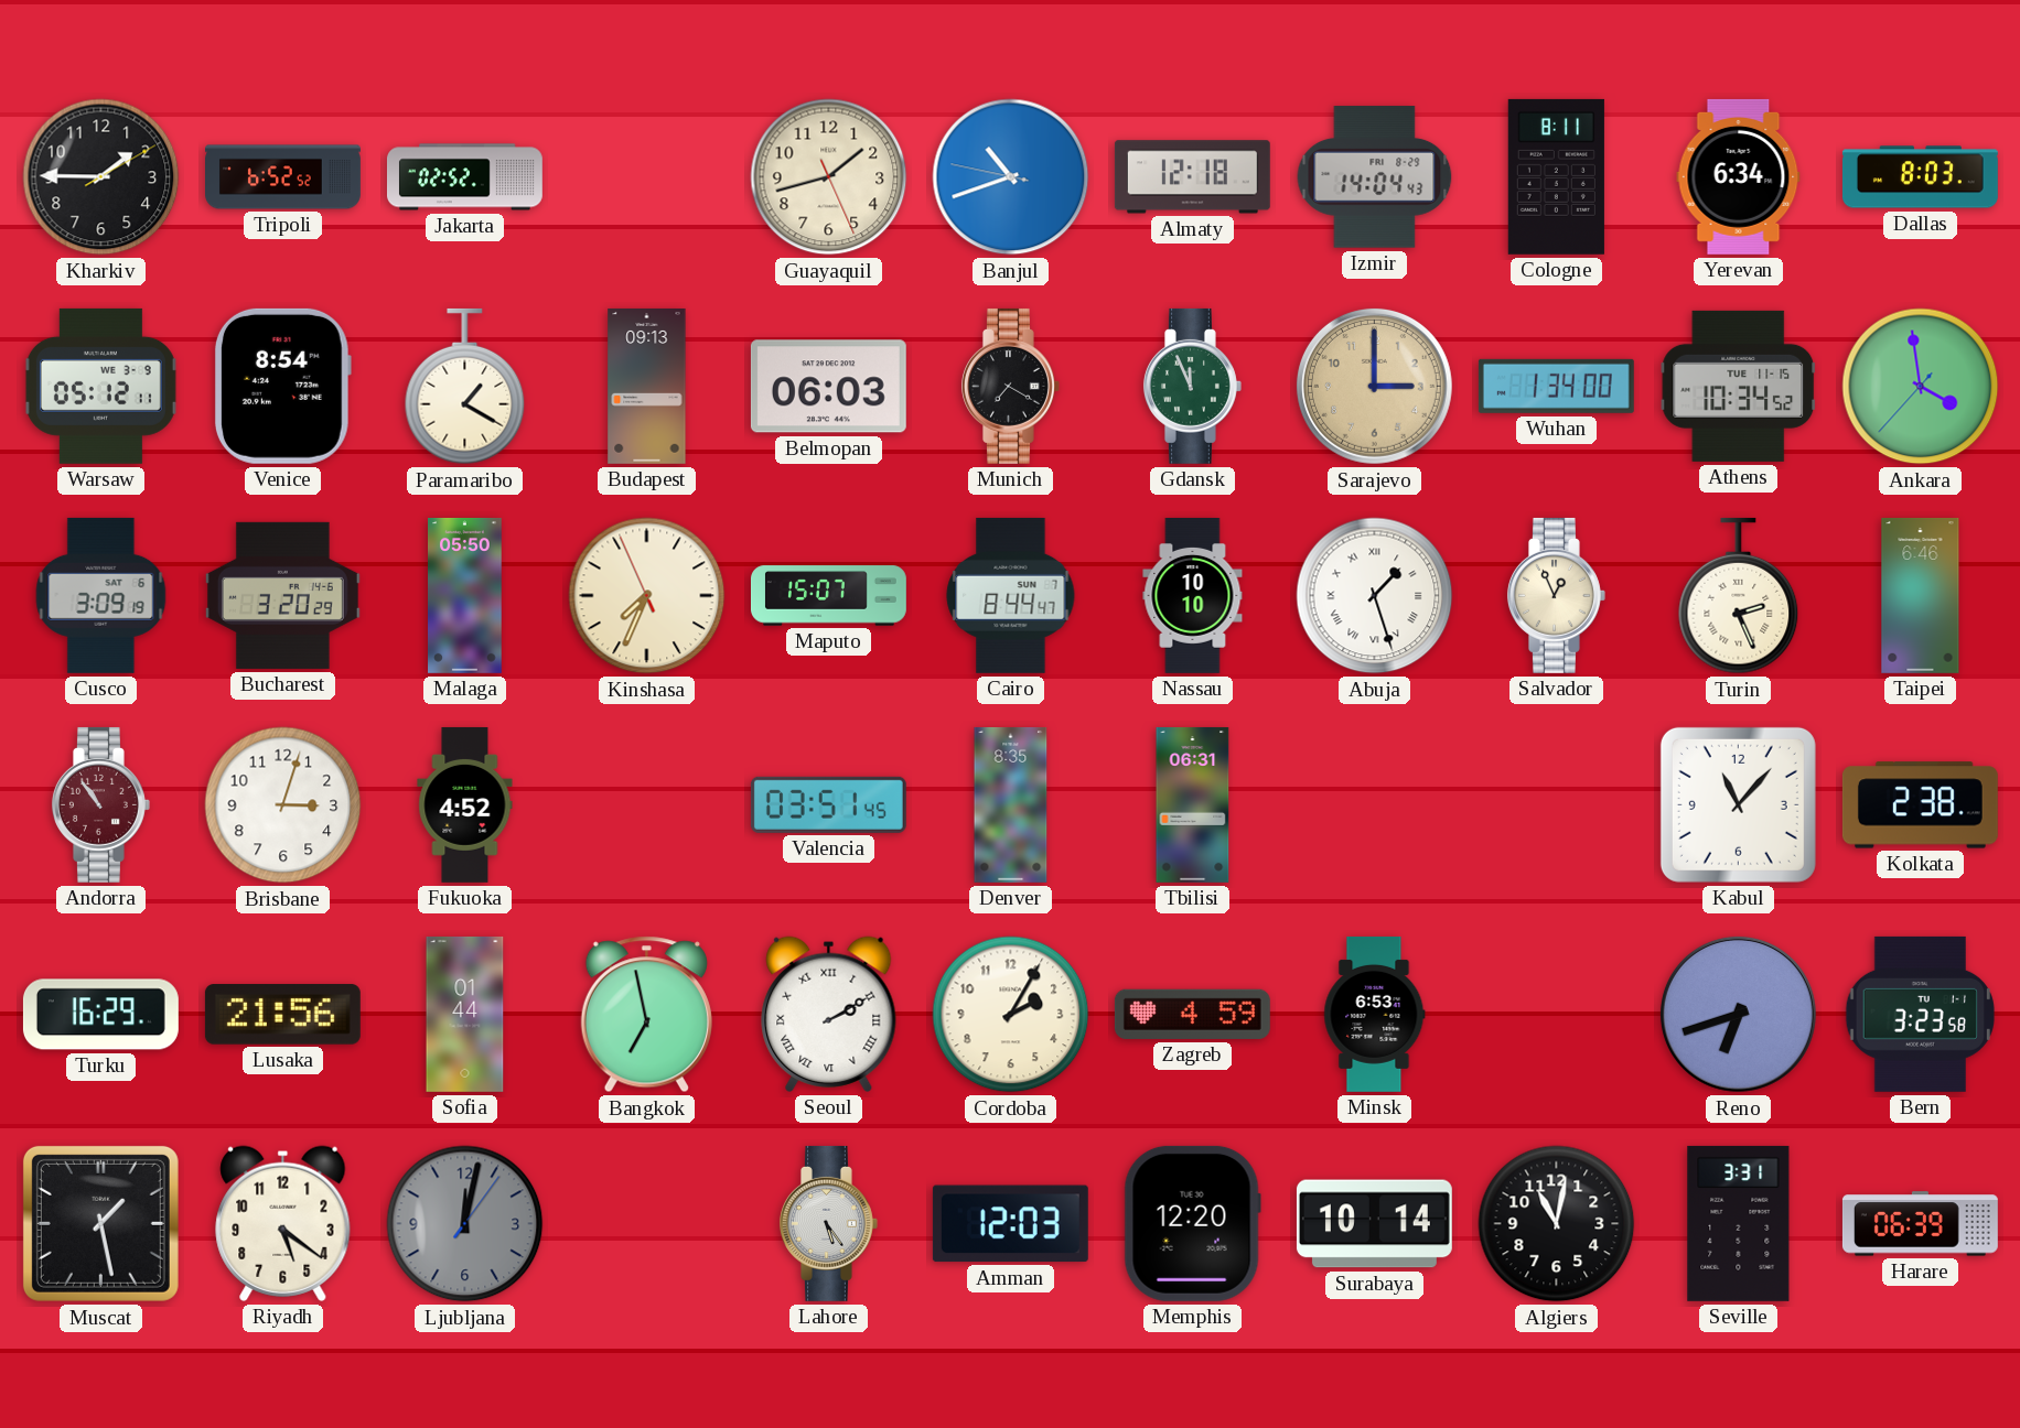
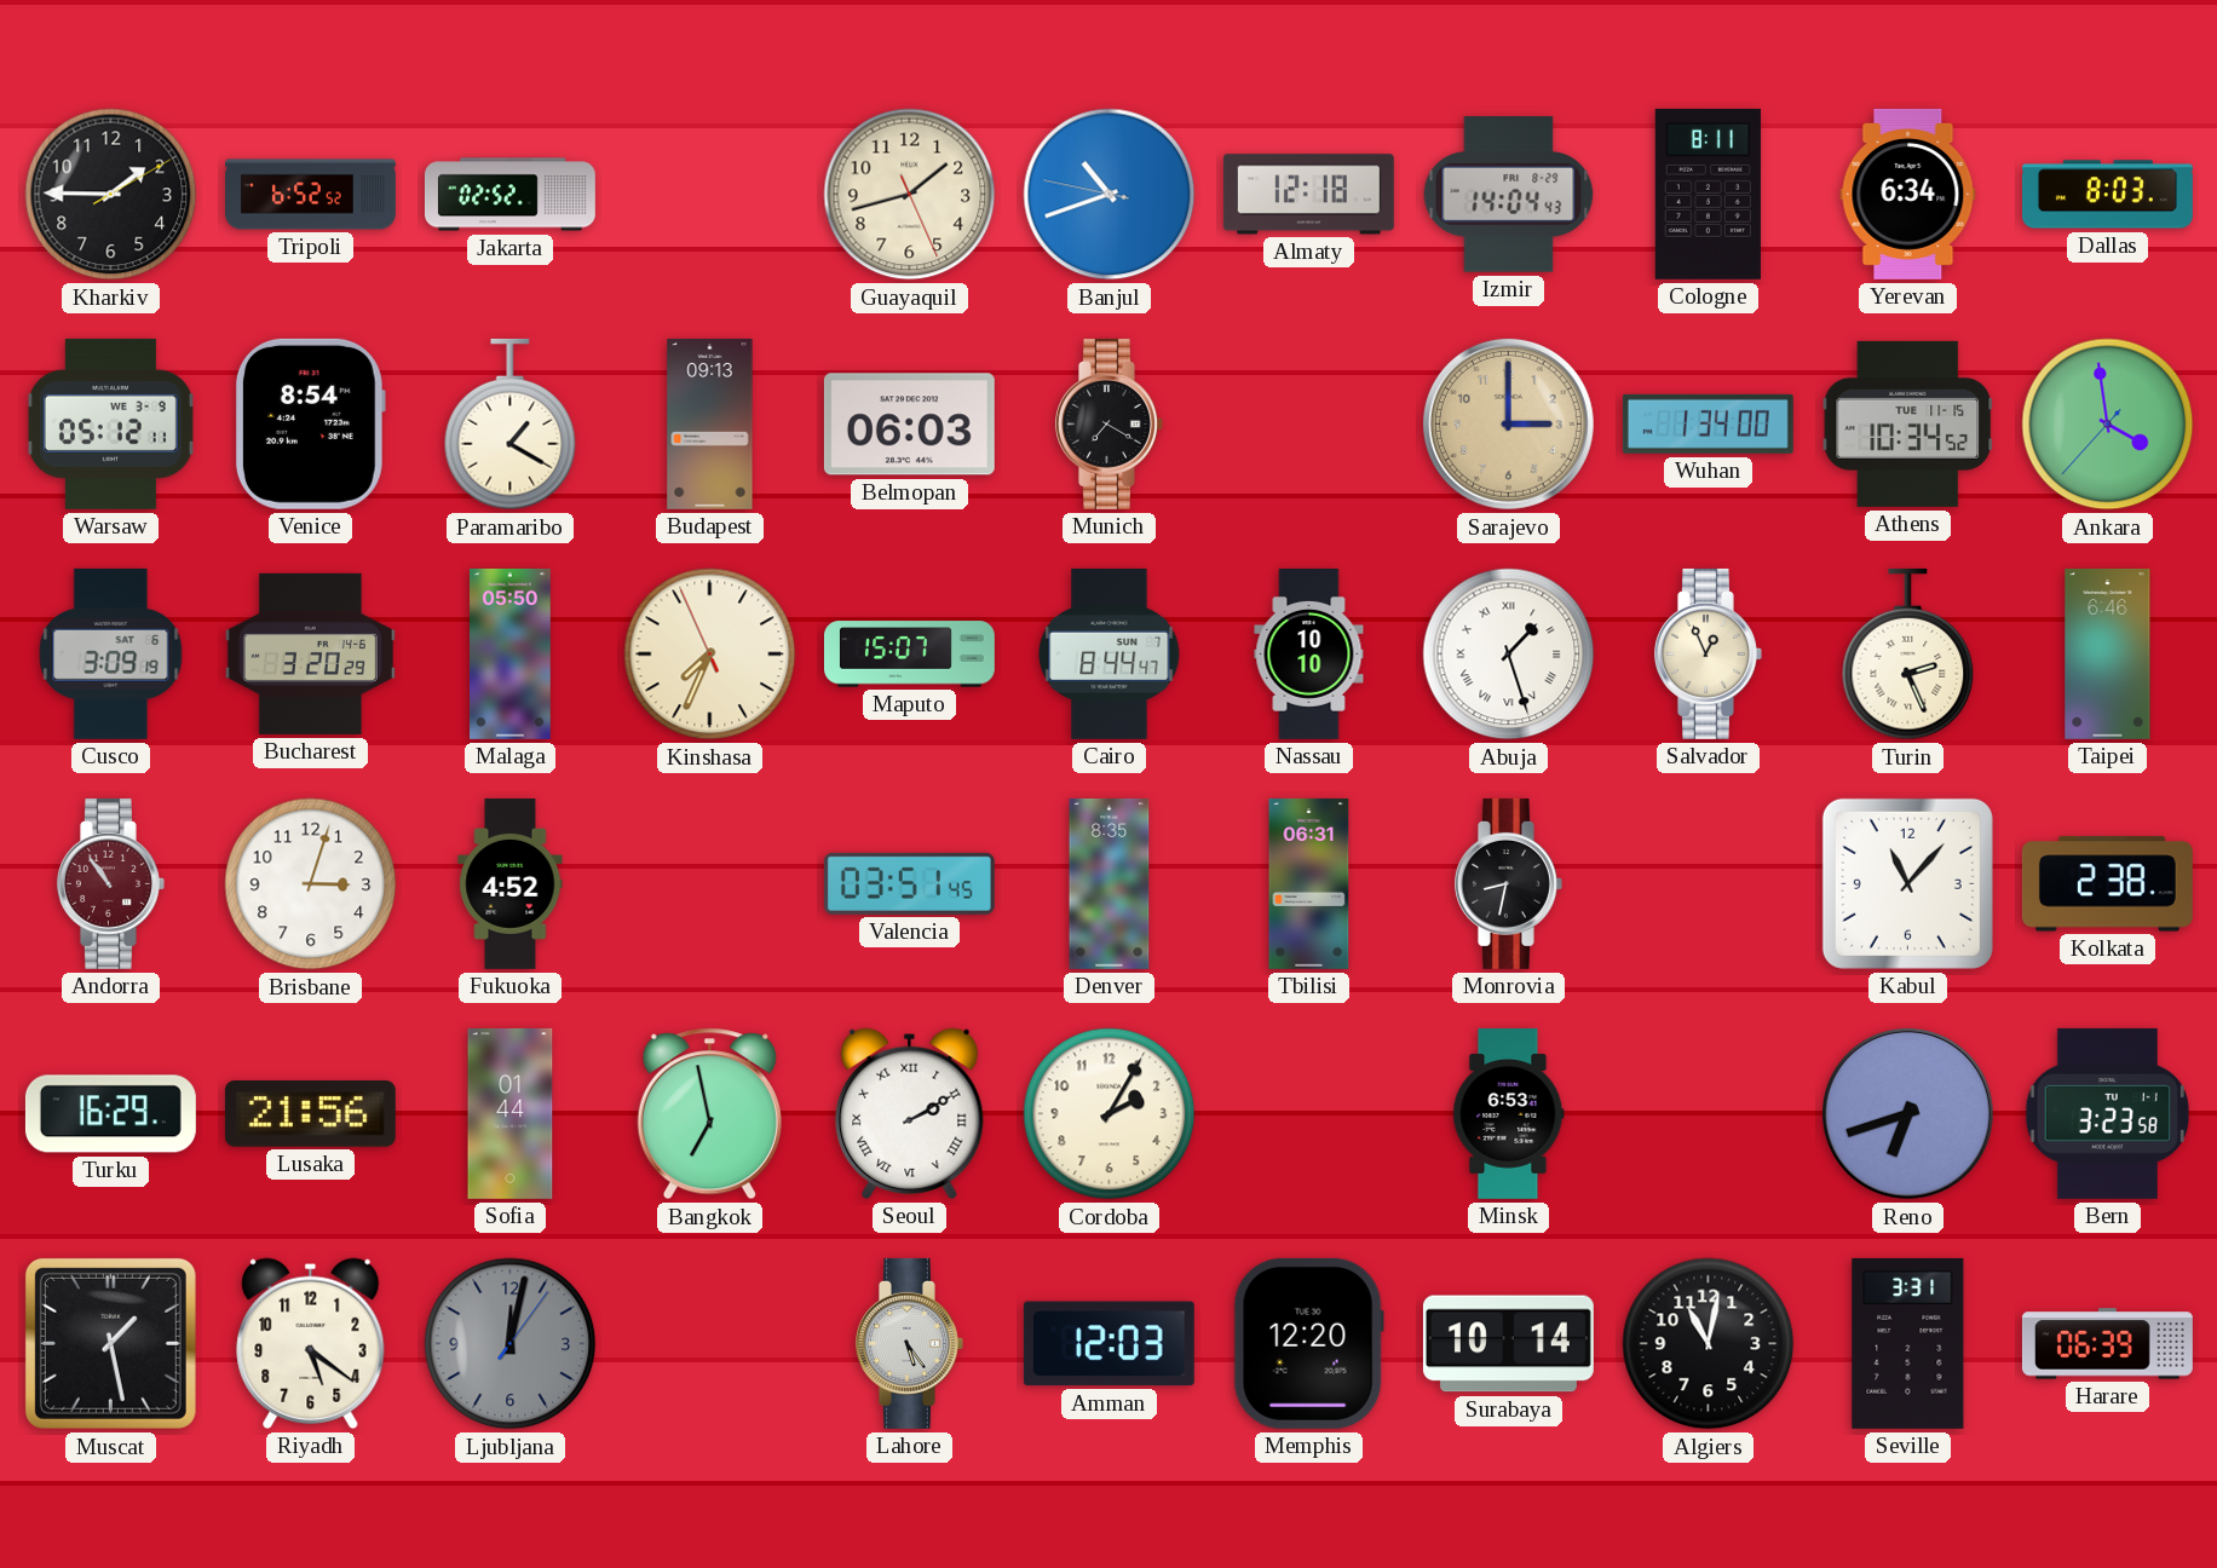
Gdansk: 11:56 -> none (1192, 386)
Monrovia: none -> 8:32 (1508, 883)
Zagreb: 4:59 -> none (1192, 1014)
